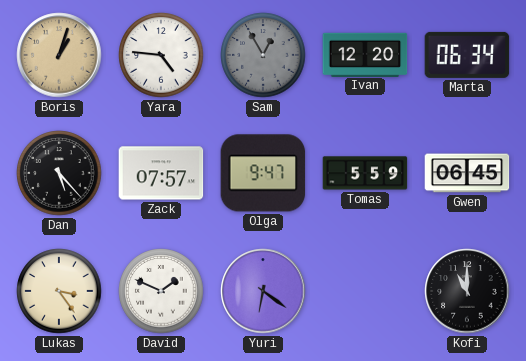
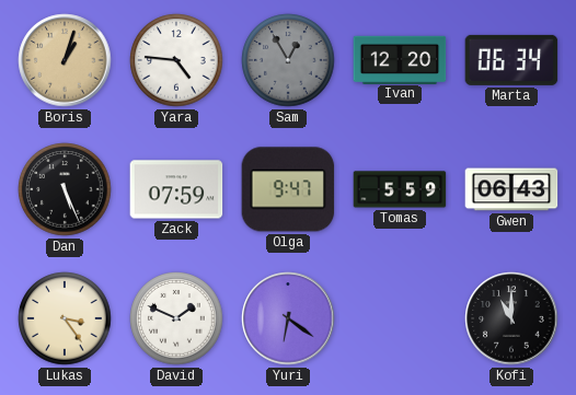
Dan: 5:23 -> 5:26 (65, 189)
Zack: 07:57 -> 07:59 (176, 189)
Gwen: 06:45 -> 06:43 (511, 189)
